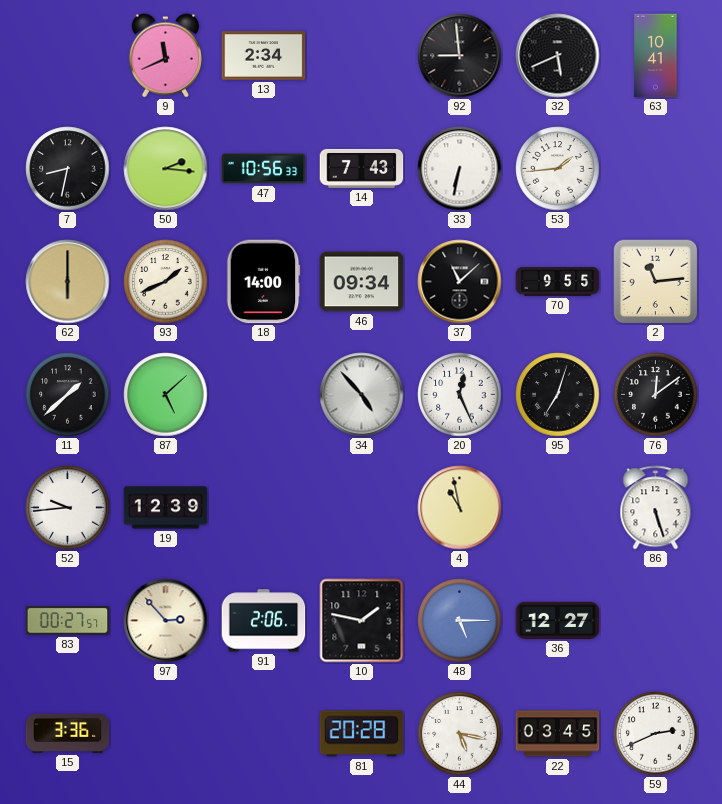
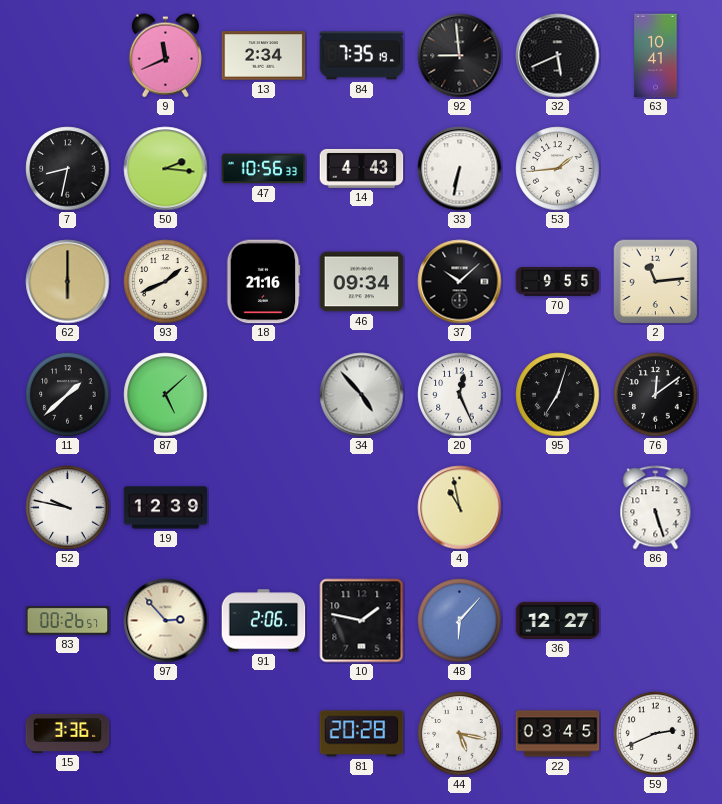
84: none -> 7:35 (362, 56)
14: 7:43 -> 4:43 (362, 168)
18: 14:00 -> 21:16 (263, 282)
37: 11:08 -> 10:08 (460, 282)
52: 9:44 -> 9:47 (68, 508)
83: 00:27 -> 00:26 (68, 621)
48: 5:15 -> 6:07 (460, 621)
